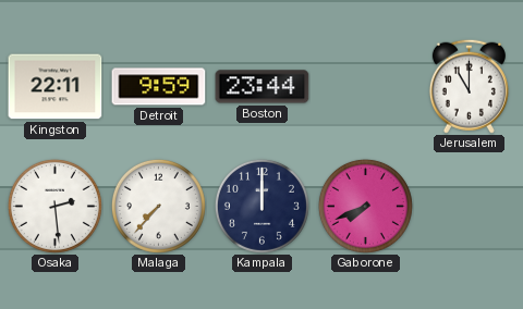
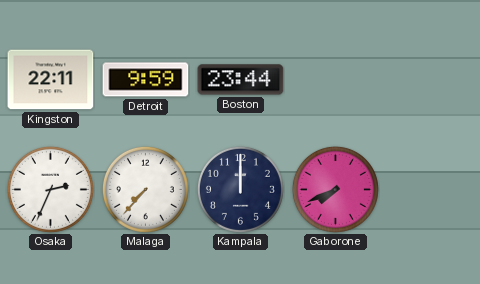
Jerusalem: 11:00 -> none (469, 86)
Osaka: 2:29 -> 2:34 (50, 189)
